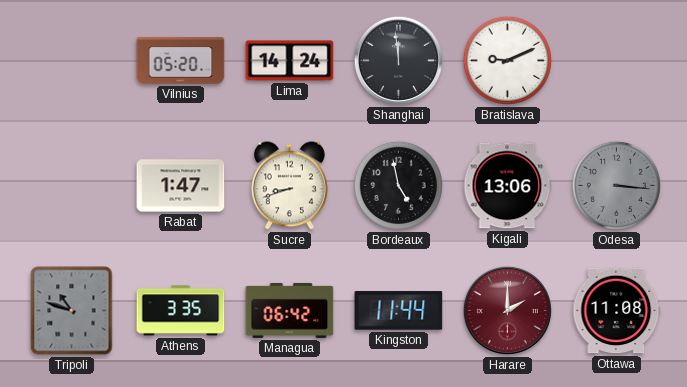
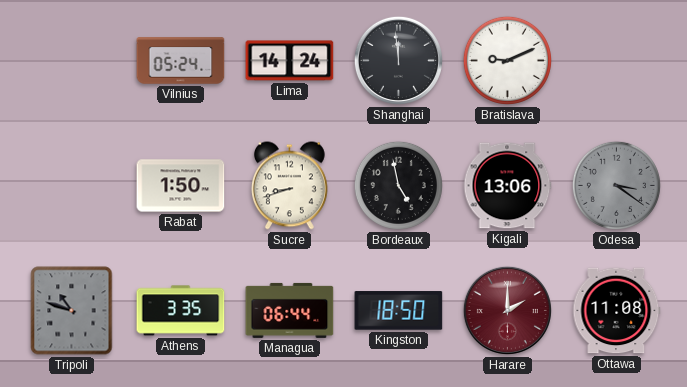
Vilnius: 05:20 -> 05:24 (181, 61)
Rabat: 1:47 -> 1:50 (181, 186)
Odesa: 3:16 -> 3:21 (616, 185)
Managua: 06:42 -> 06:44 (290, 310)
Kingston: 11:44 -> 18:50 (399, 311)
